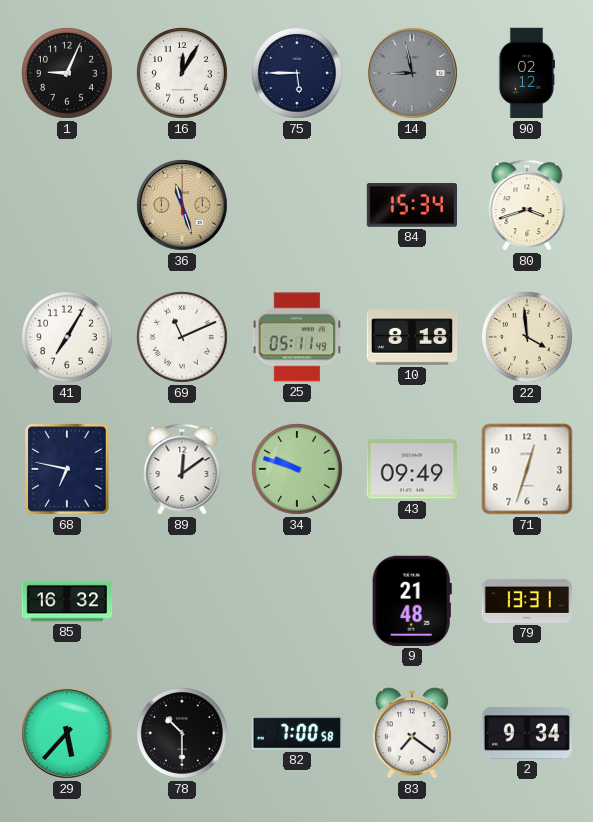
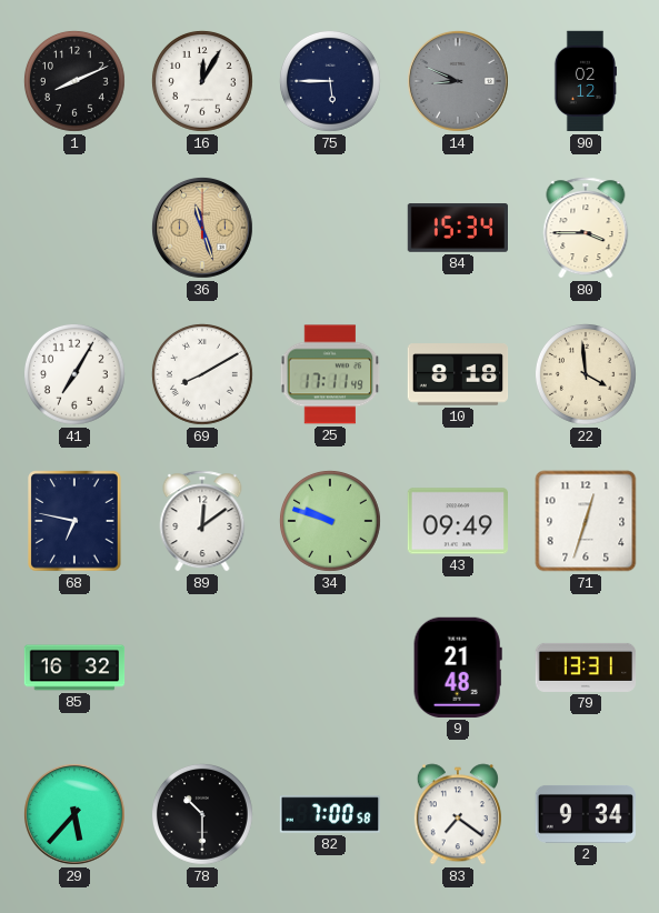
1: 9:04 -> 8:11 (74, 81)
14: 8:58 -> 8:49 (458, 81)
80: 3:42 -> 3:45 (586, 228)
69: 11:11 -> 8:10 (202, 374)
25: 05:11 -> 17:11 (330, 374)
